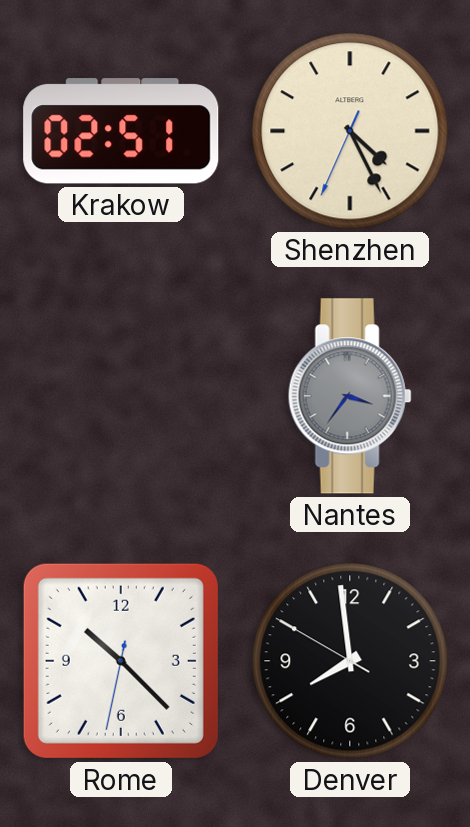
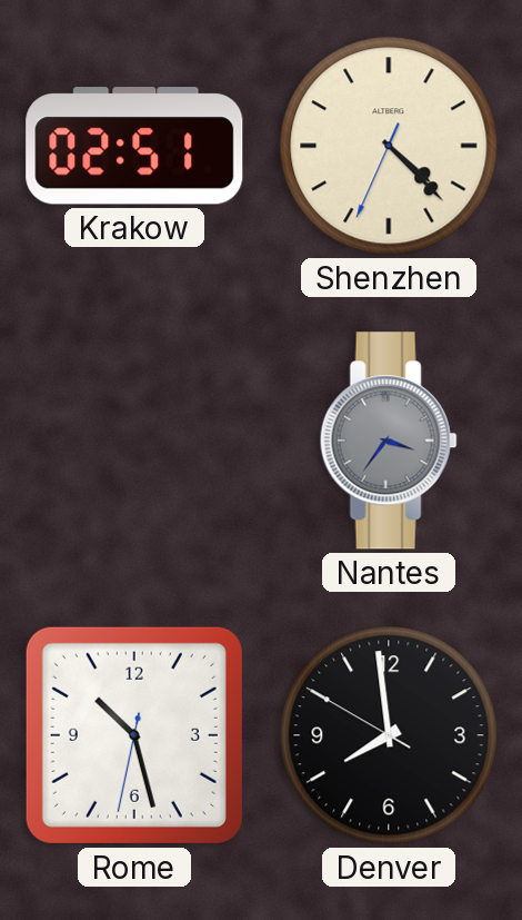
Shenzhen: 4:25 -> 4:22 (389, 146)
Rome: 10:22 -> 10:27 (134, 735)
